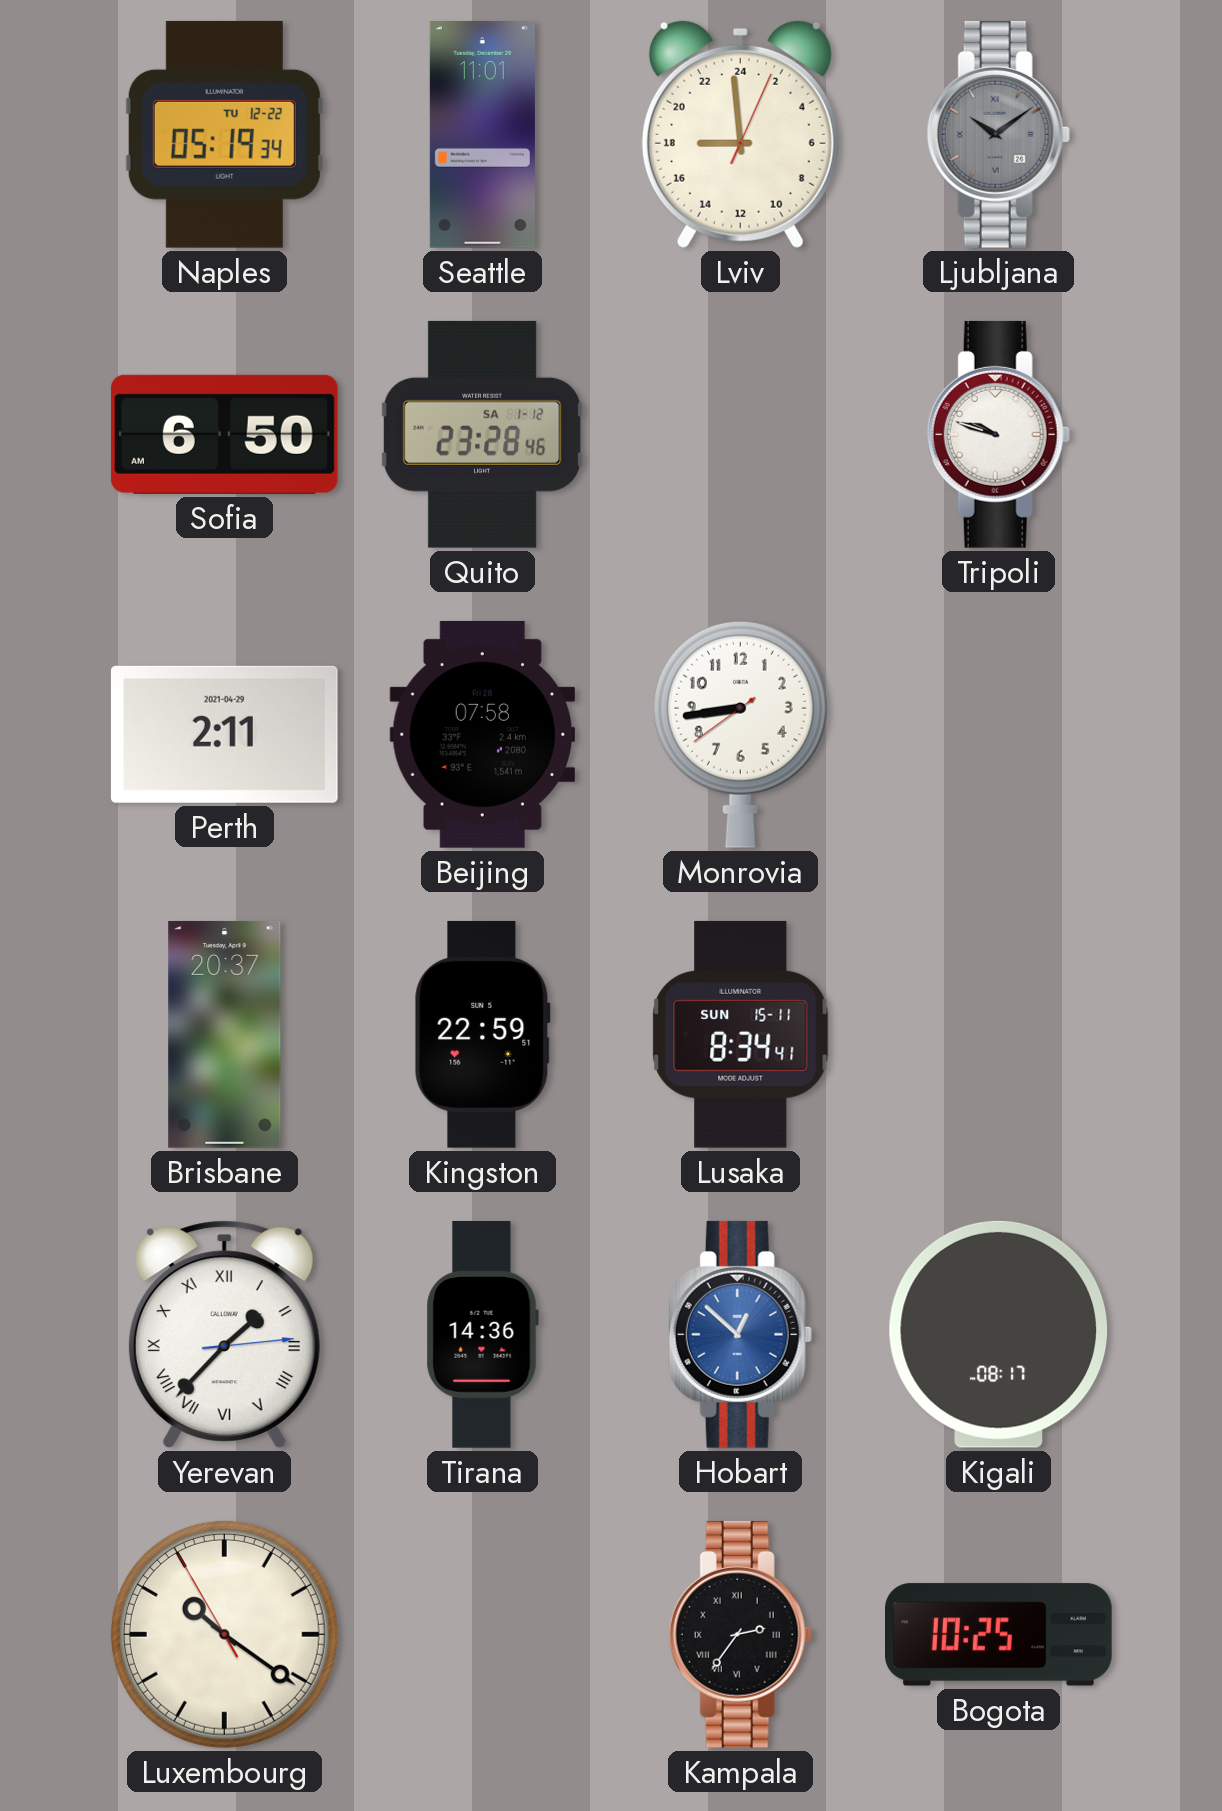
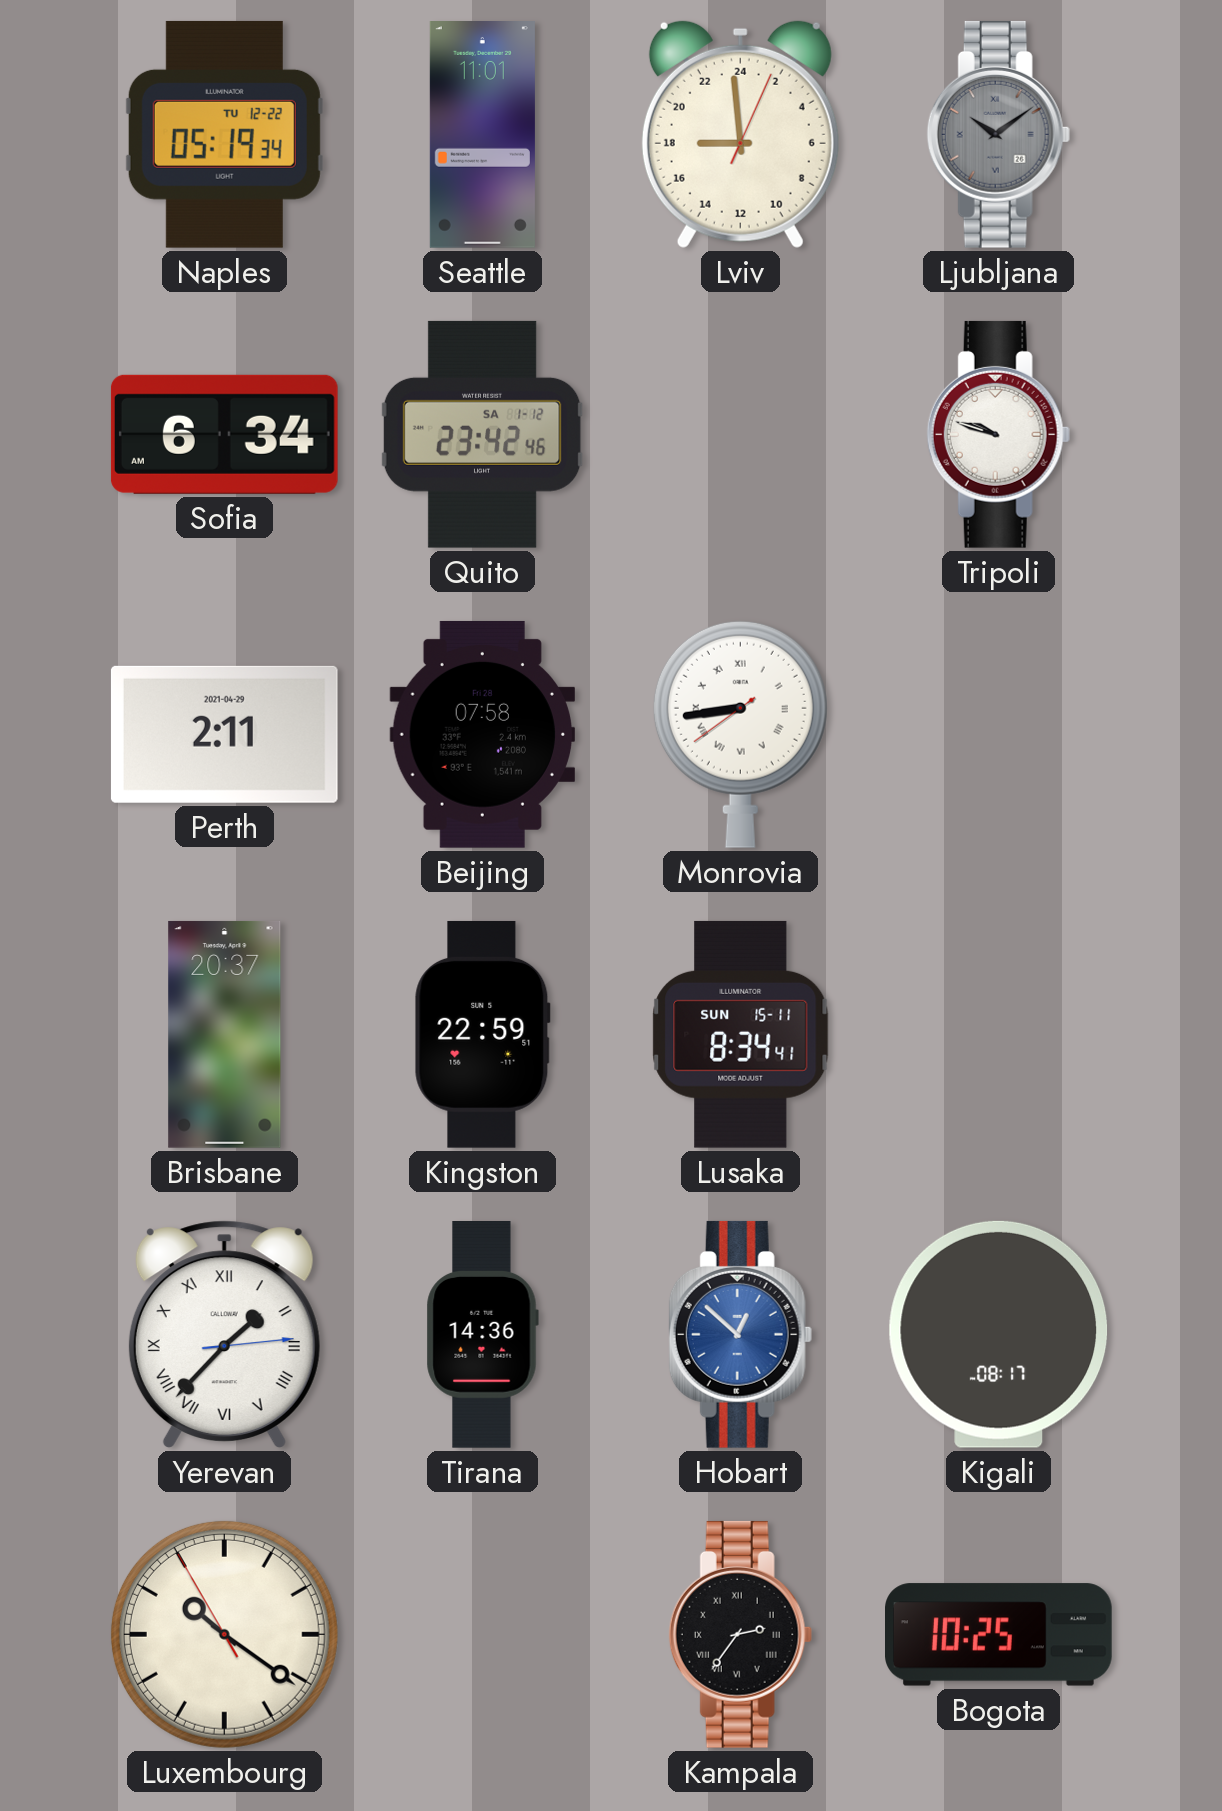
Sofia: 6:50 -> 6:34 (224, 434)
Quito: 23:28 -> 23:42 (483, 434)
Monrovia numerals: Arabic -> Roman (740, 734)
